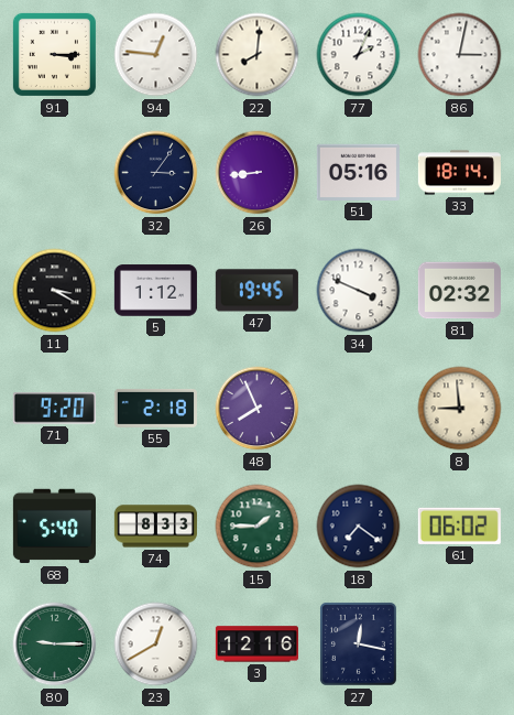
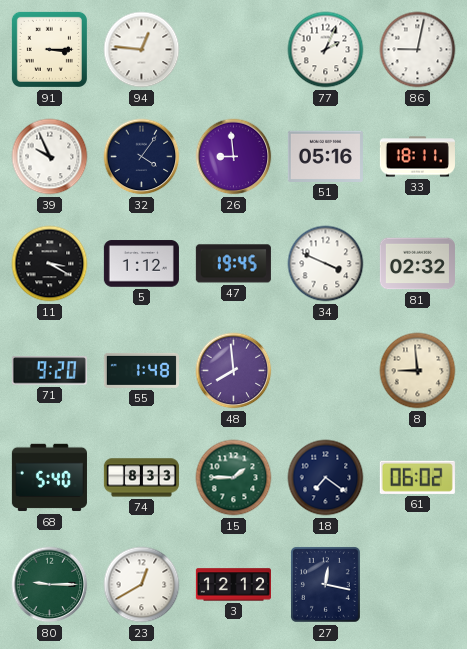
22: 8:01 -> none (258, 55)
86: 3:02 -> 9:02 (418, 50)
39: none -> 9:56 (50, 157)
32: 3:06 -> 4:06 (142, 157)
26: 8:44 -> 8:59 (234, 157)
33: 18:14 -> 18:11 (417, 157)
55: 2:18 -> 1:48 (141, 370)
48: 7:56 -> 7:59 (234, 371)
3: 12:16 -> 12:12 (233, 585)
